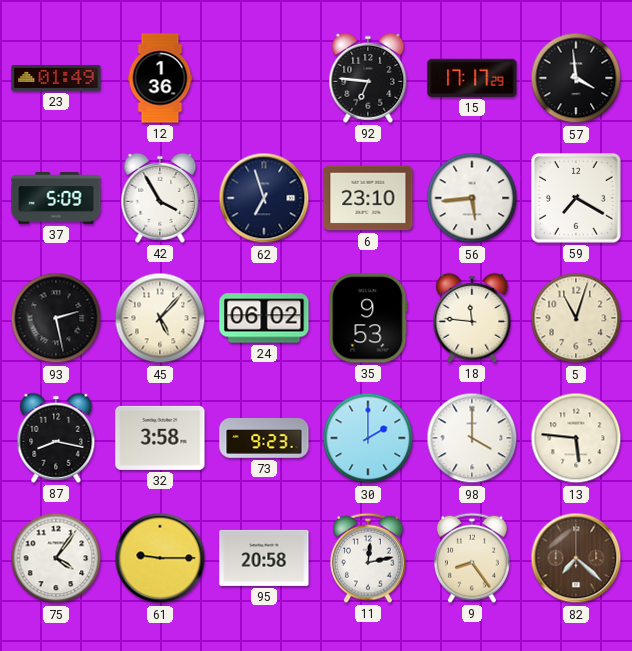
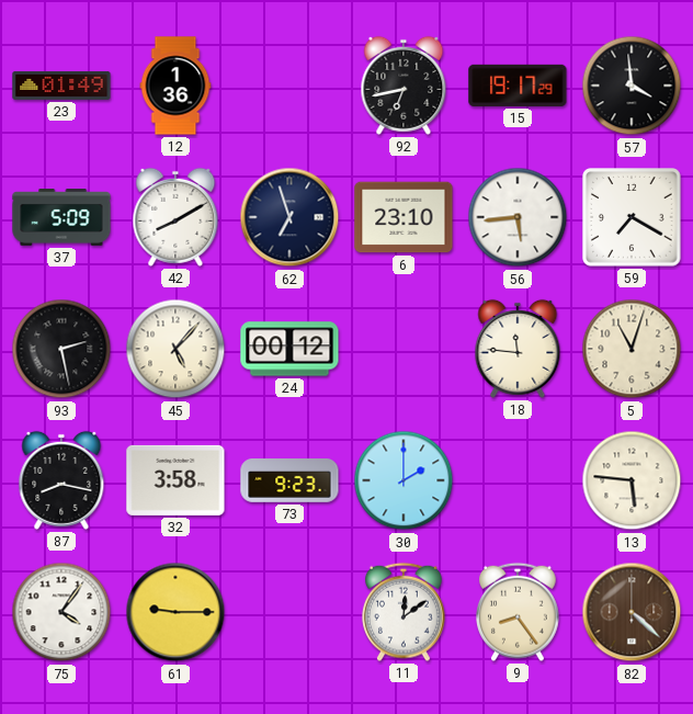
92: 6:46 -> 6:43 (404, 86)
15: 17:17 -> 19:17 (518, 86)
42: 3:55 -> 8:10 (175, 217)
24: 06:02 -> 00:12 (289, 349)
35: 9:53 -> none (368, 318)
98: 4:00 -> none (472, 438)
95: 20:58 -> none (264, 558)
11: 12:13 -> 12:09 (405, 612)
82: 7:22 -> 4:22 (632, 612)
